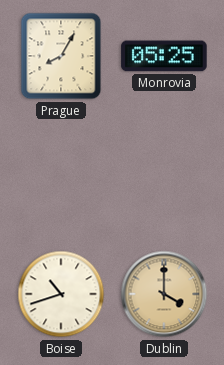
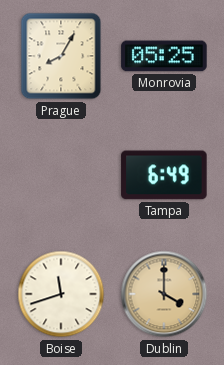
Tampa: none -> 6:49 (164, 175)
Boise: 10:42 -> 11:42 (61, 294)
